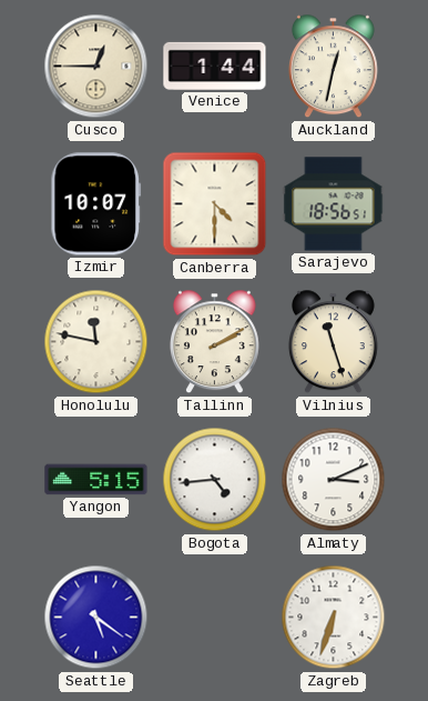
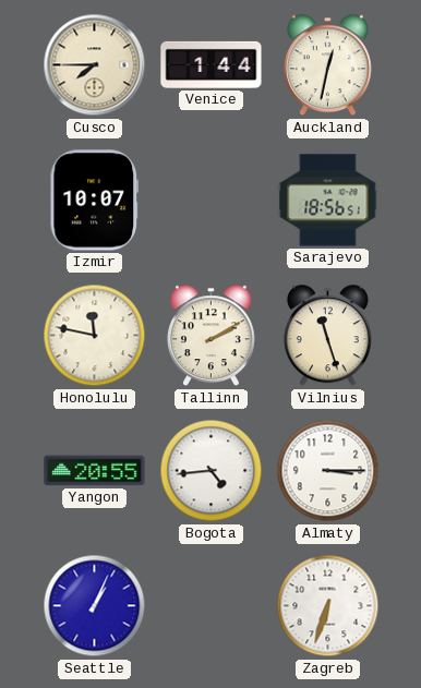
Cusco: 12:45 -> 7:45 (95, 65)
Canberra: 4:30 -> none (215, 204)
Yangon: 5:15 -> 20:55 (95, 471)
Almaty: 3:11 -> 3:15 (328, 471)
Seattle: 5:21 -> 1:04 (95, 606)
